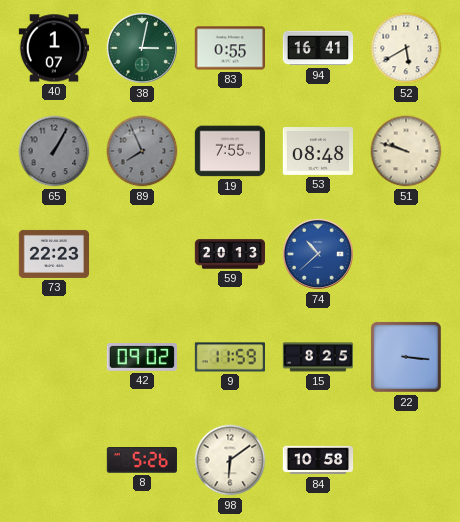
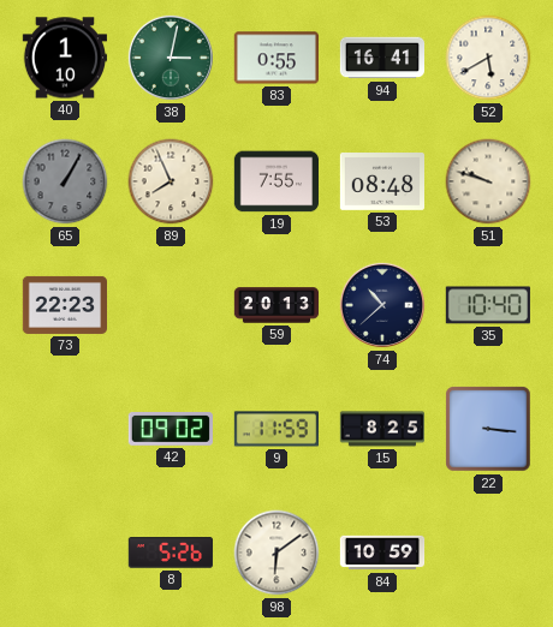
40: 1:07 -> 1:10 (64, 58)
89 dial: grey -> cream (171, 181)
74 dial: blue -> navy (382, 305)
35: none -> 10:40 (488, 305)
84: 10:58 -> 10:59 (382, 553)
